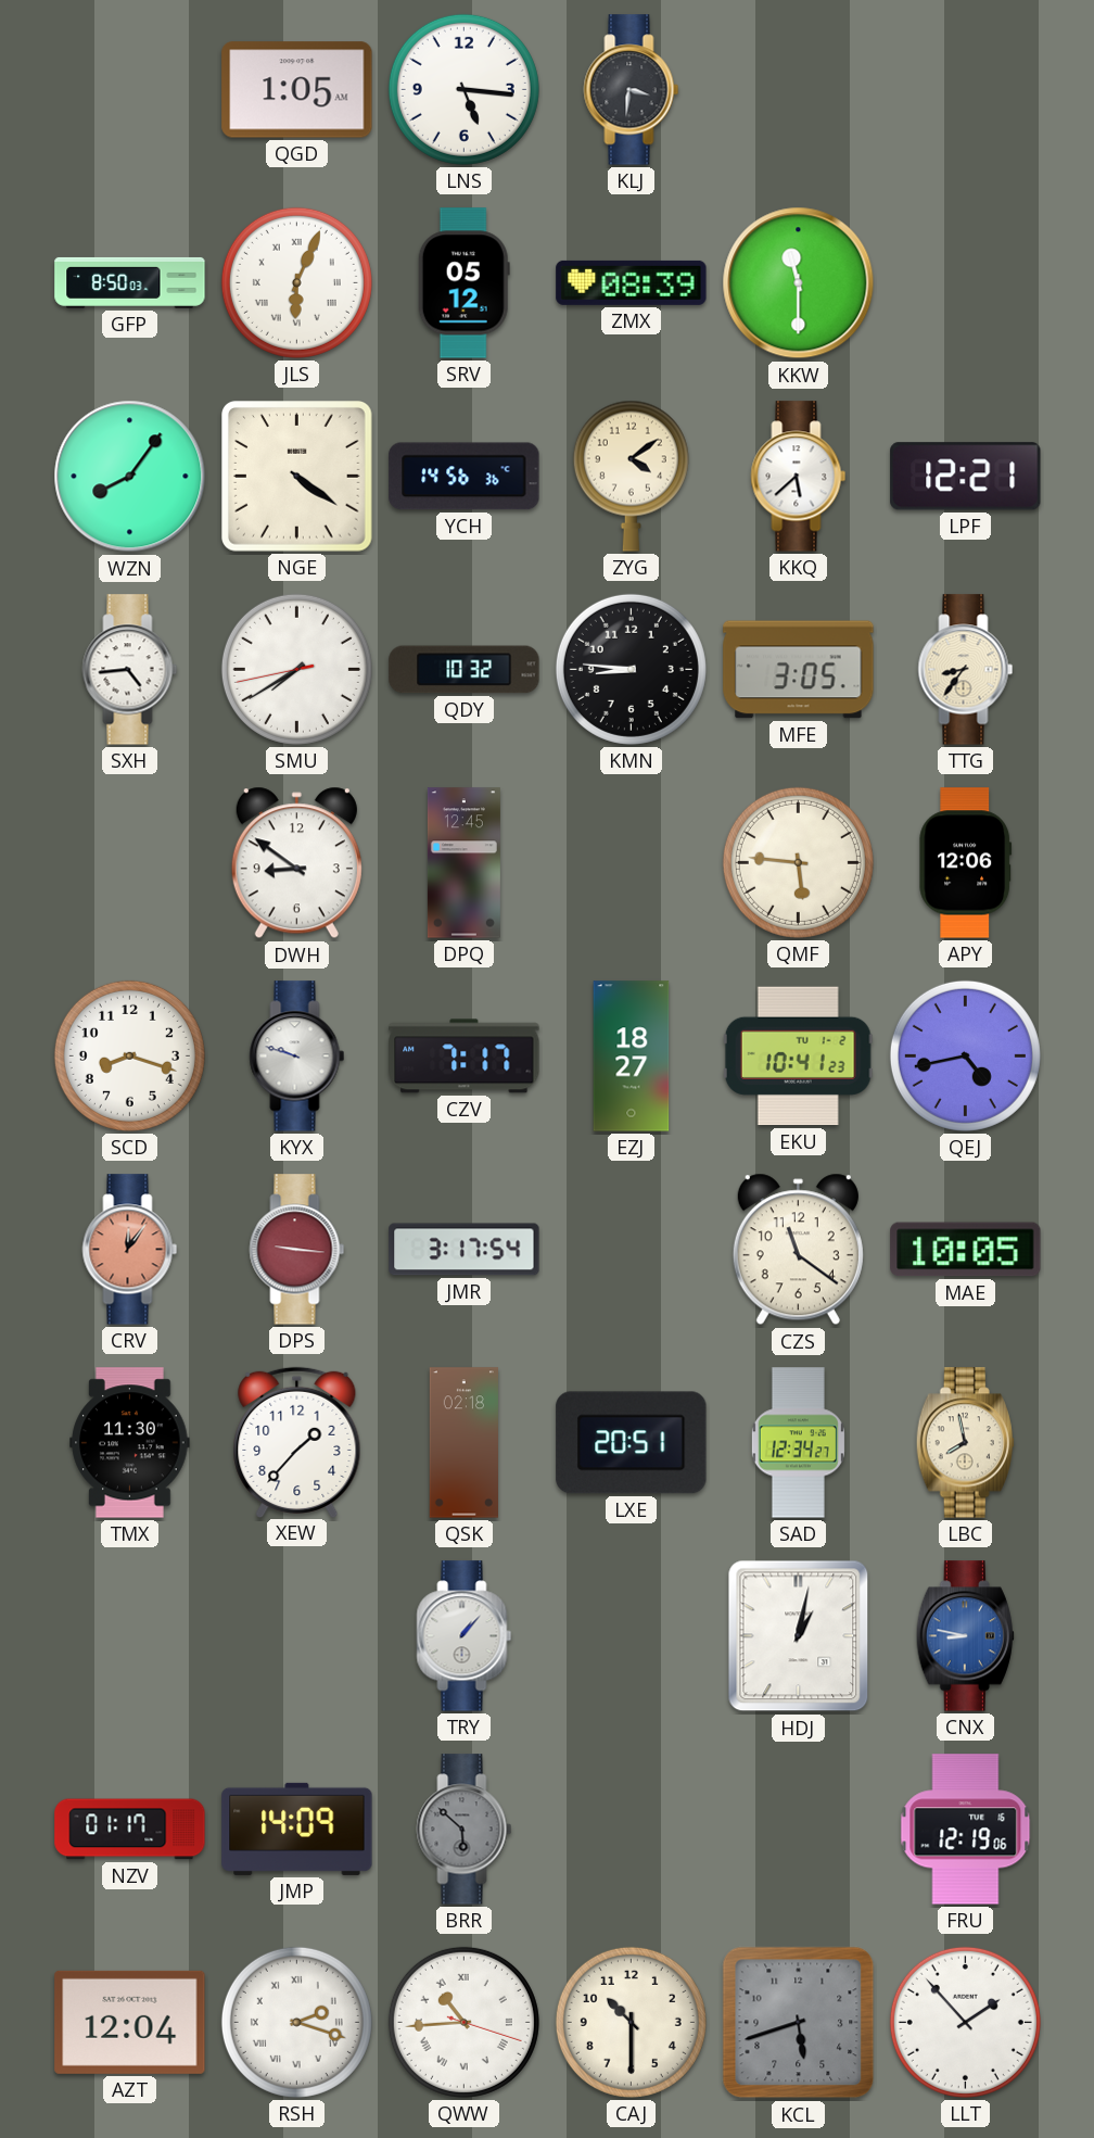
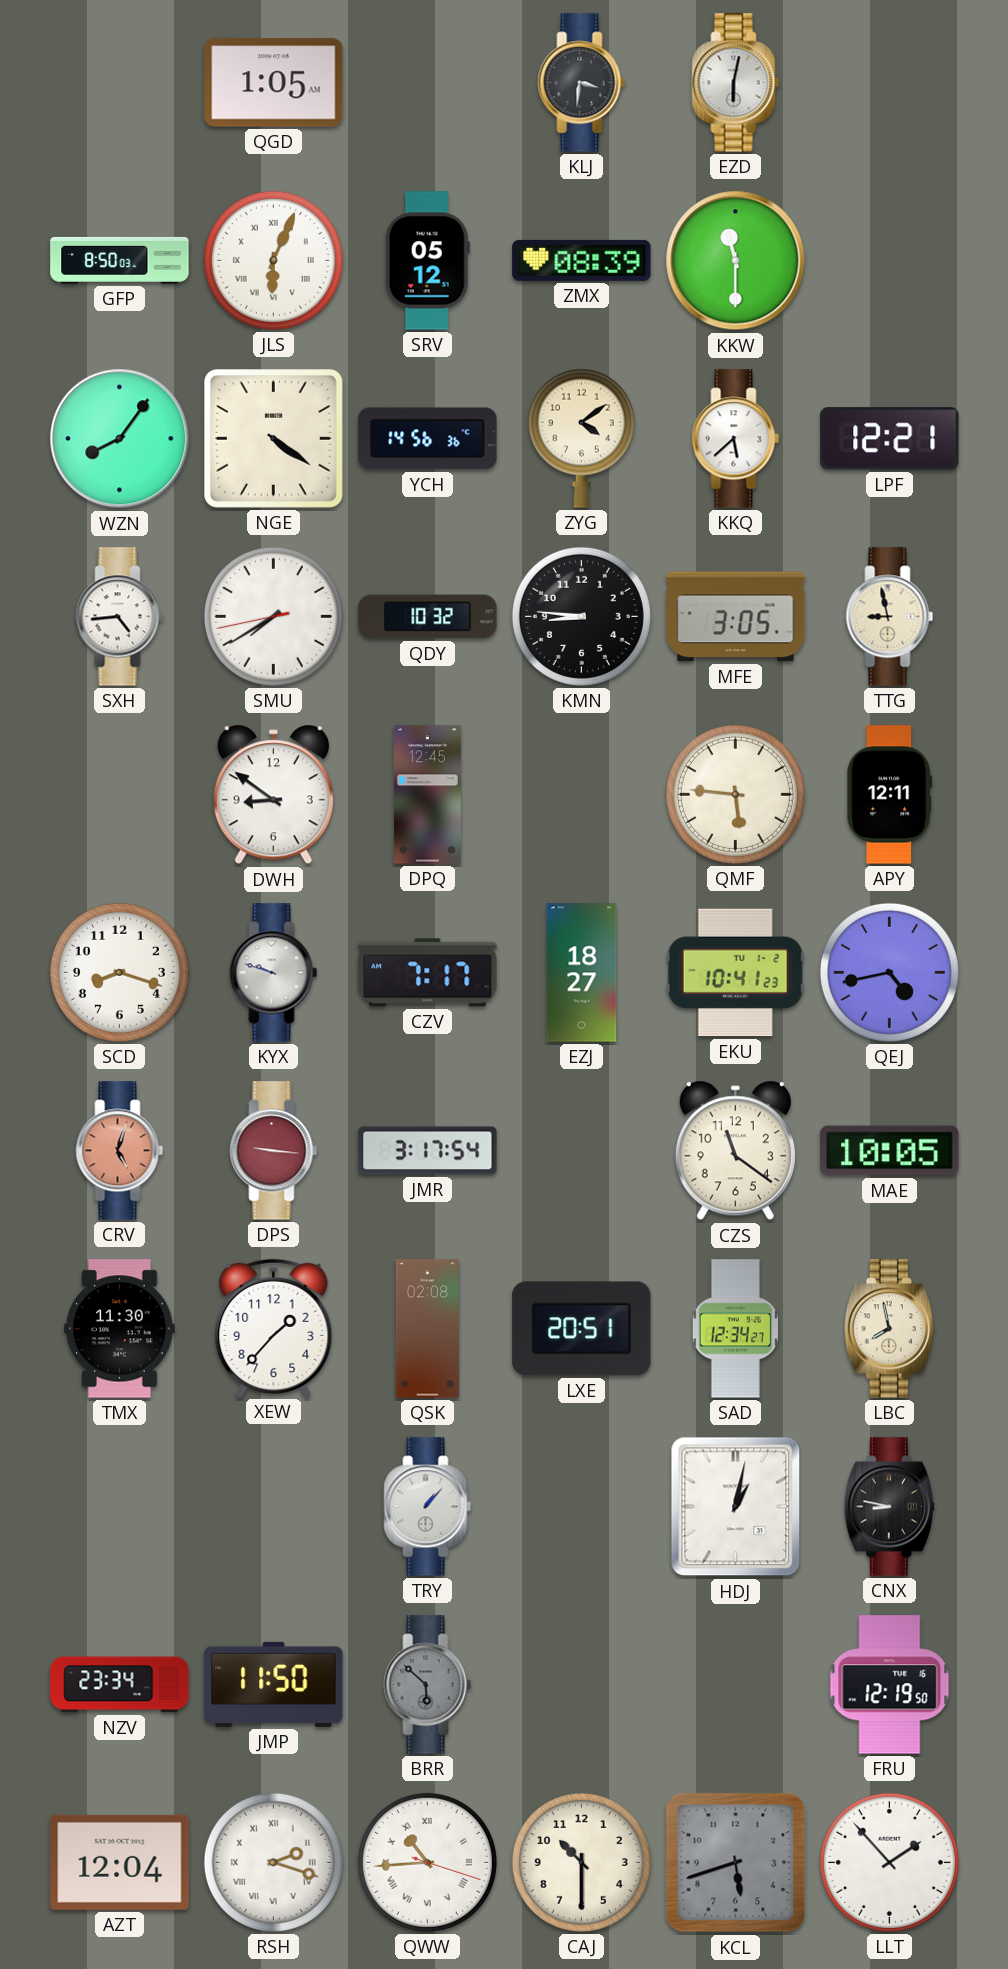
LNS: 5:16 -> none (463, 89)
EZD: none -> 6:02 (736, 83)
TTG: 8:36 -> 8:58 (890, 617)
APY: 12:06 -> 12:11 (890, 795)
CRV: 12:06 -> 5:03 (120, 1151)
QSK: 02:18 -> 02:08 (427, 1329)
CNX dial: blue -> black (889, 1507)
NZV: 01:17 -> 23:34 (120, 1685)
JMP: 14:09 -> 11:50 (274, 1684)
FRU: 12:19:06 -> 12:19:50 (890, 1685)
